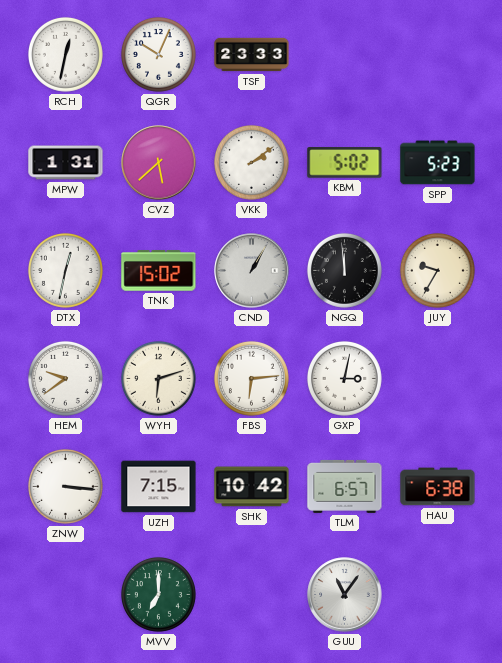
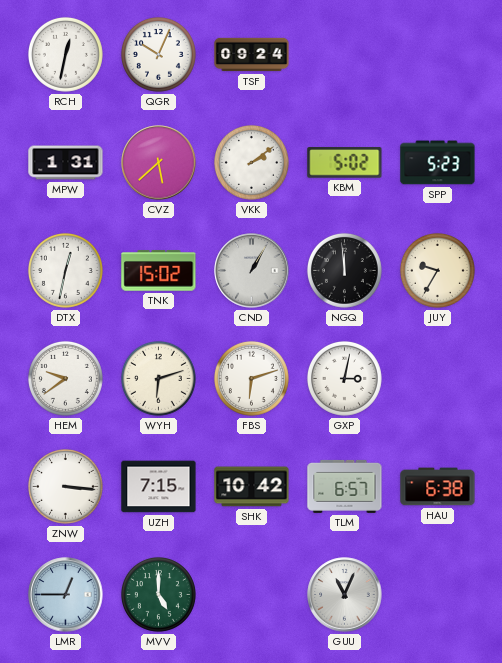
TSF: 23:33 -> 09:24 (252, 55)
FBS: 6:14 -> 6:12 (251, 378)
LMR: none -> 12:45 (66, 595)
MVV: 7:00 -> 5:00 (158, 594)
GUU: 11:06 -> 11:04 (345, 595)
